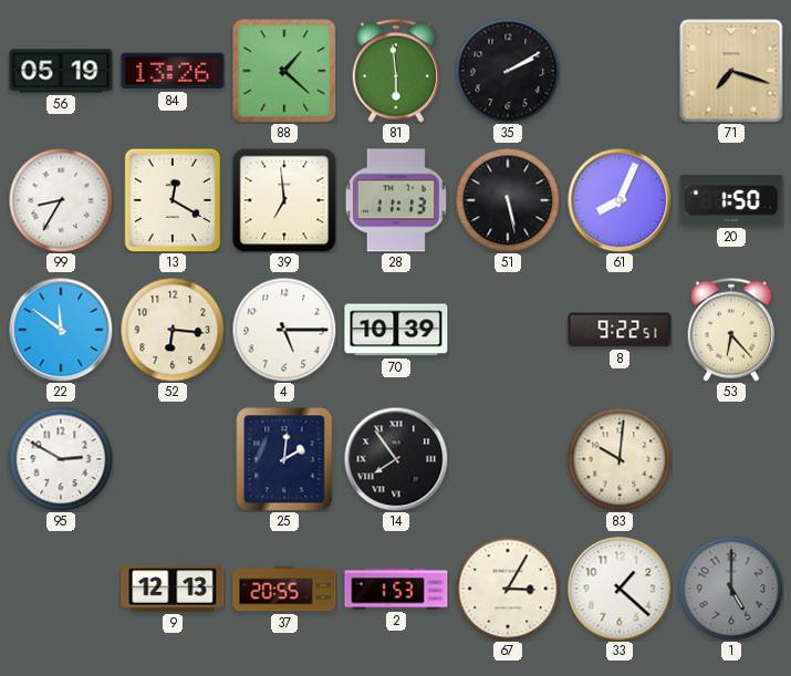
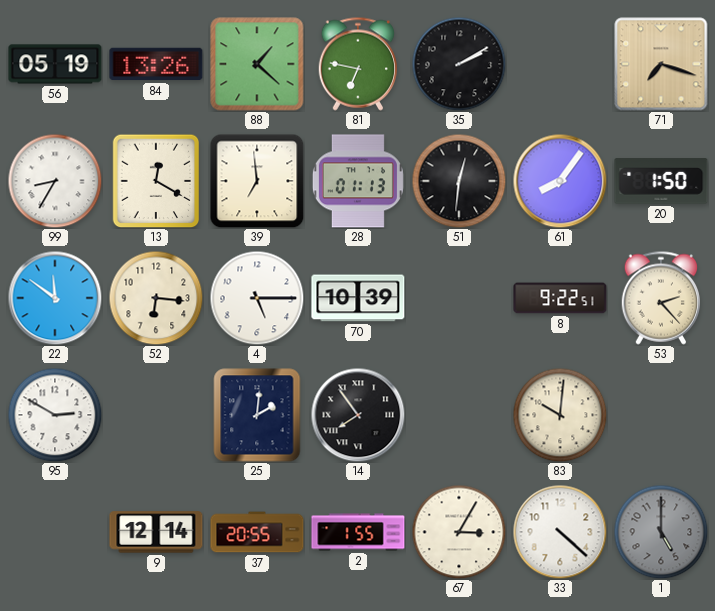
81: 5:59 -> 6:47 (357, 64)
28: 11:13 -> 01:13 (358, 181)
51: 5:28 -> 12:31 (459, 181)
61: 8:04 -> 8:06 (560, 181)
53: 6:23 -> 2:23 (660, 298)
9: 12:13 -> 12:14 (156, 532)
2: 1:53 -> 1:55 (358, 532)
33: 1:22 -> 4:22 (560, 532)
